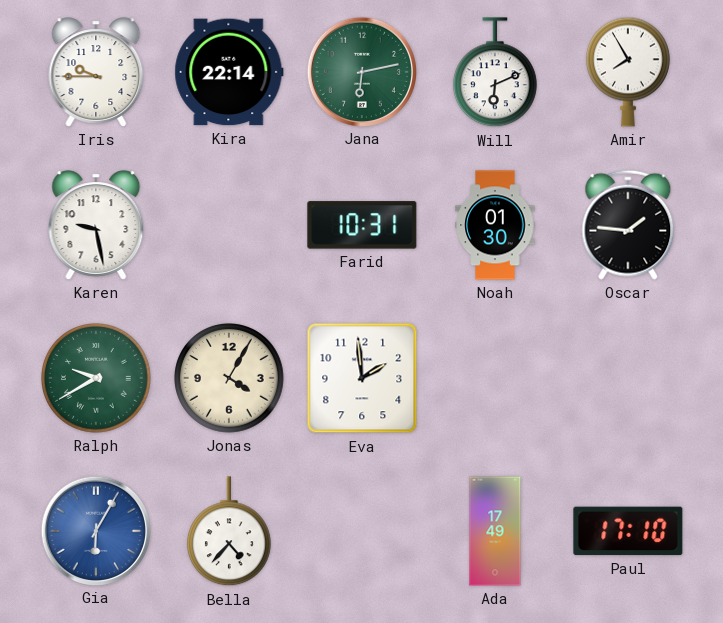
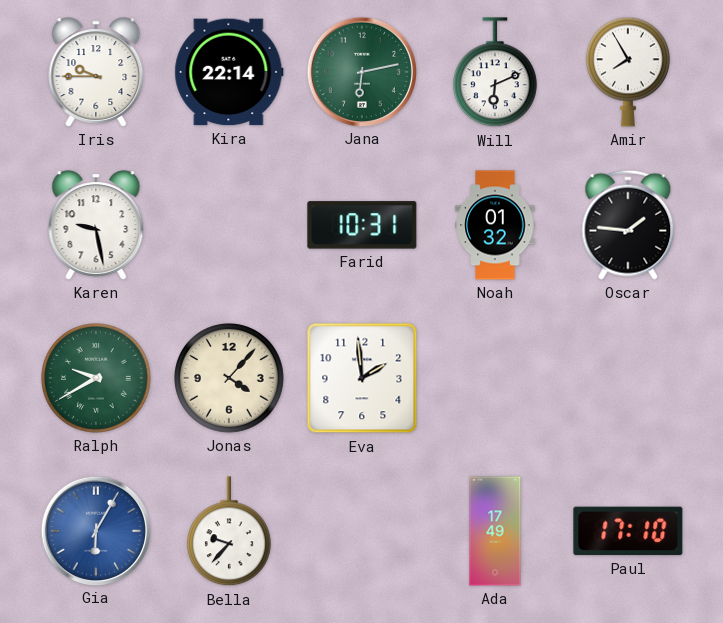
Noah: 01:30 -> 01:32 (495, 225)
Jonas: 4:05 -> 4:07 (230, 379)
Bella: 4:37 -> 9:37 (229, 532)
